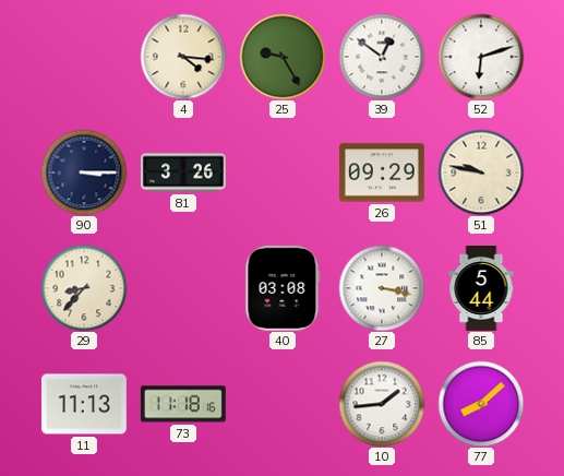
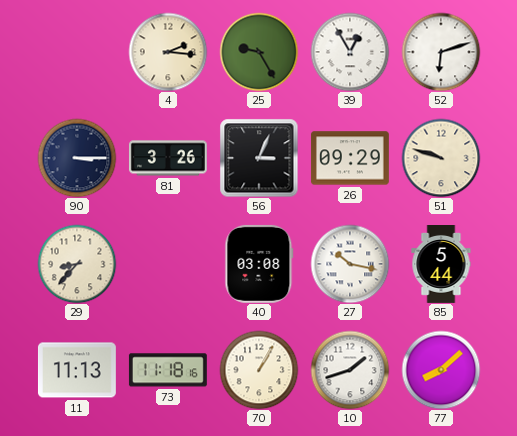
4: 4:16 -> 2:16 (168, 52)
39: 12:51 -> 12:55 (350, 52)
56: none -> 3:04 (259, 158)
51: 9:47 -> 9:48 (441, 158)
27: 3:17 -> 10:17 (350, 264)
70: none -> 1:05 (259, 370)
10: 1:44 -> 1:42 (350, 370)
